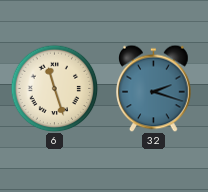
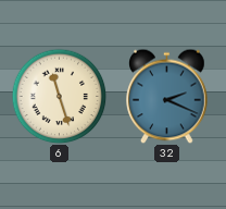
32: 2:18 -> 2:19 (167, 96)
